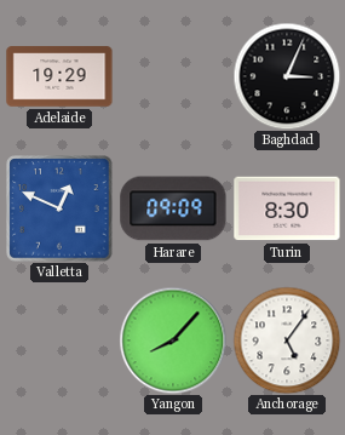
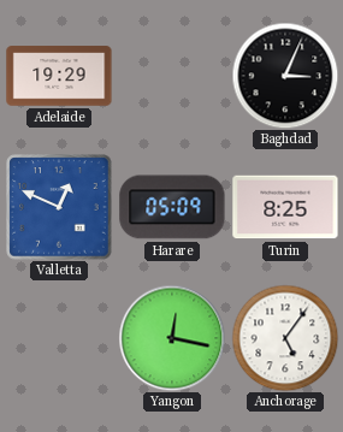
Harare: 09:09 -> 05:09 (172, 207)
Turin: 8:30 -> 8:25 (285, 207)
Yangon: 8:07 -> 12:17 (172, 338)
